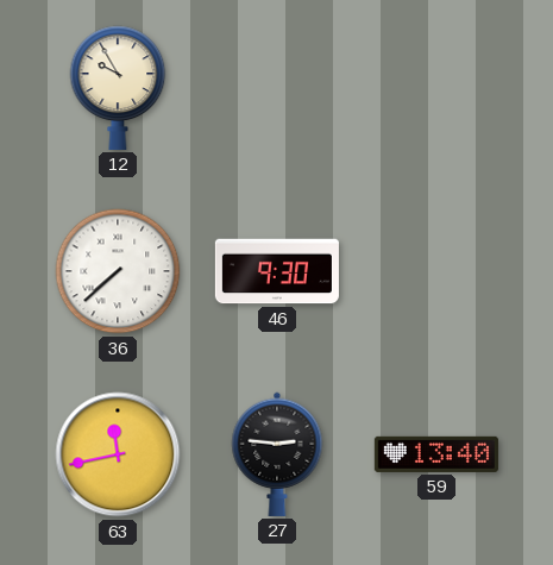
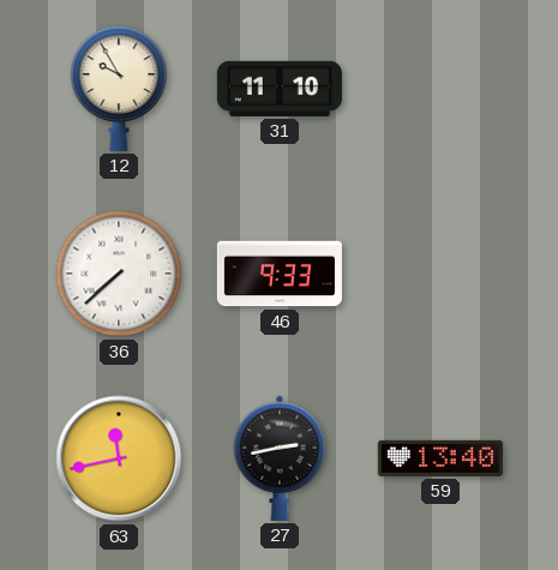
31: none -> 11:10 (280, 89)
46: 9:30 -> 9:33 (280, 274)
27: 2:46 -> 2:43 (280, 458)
